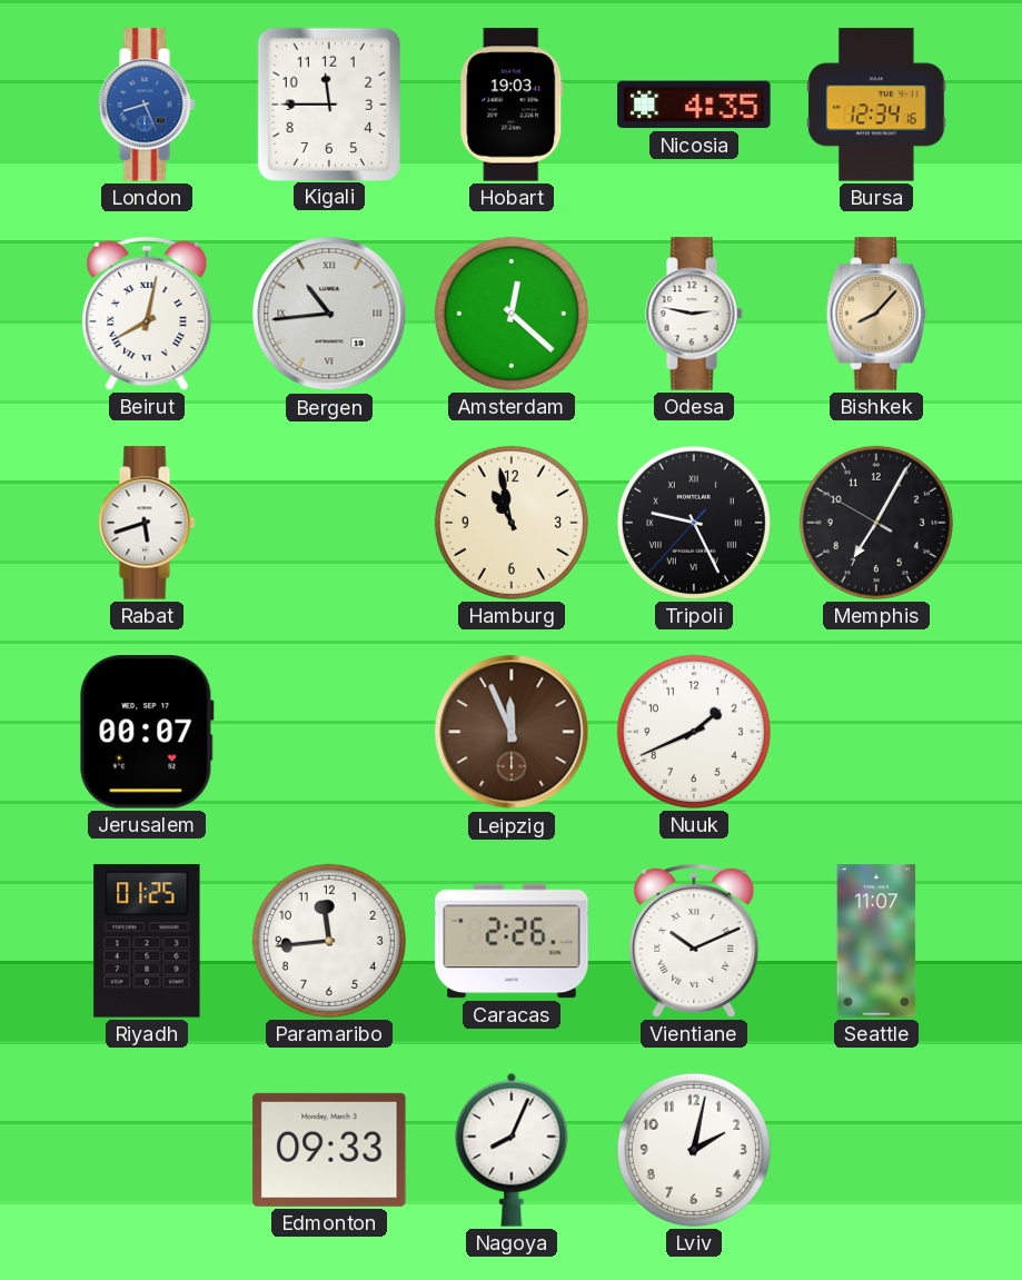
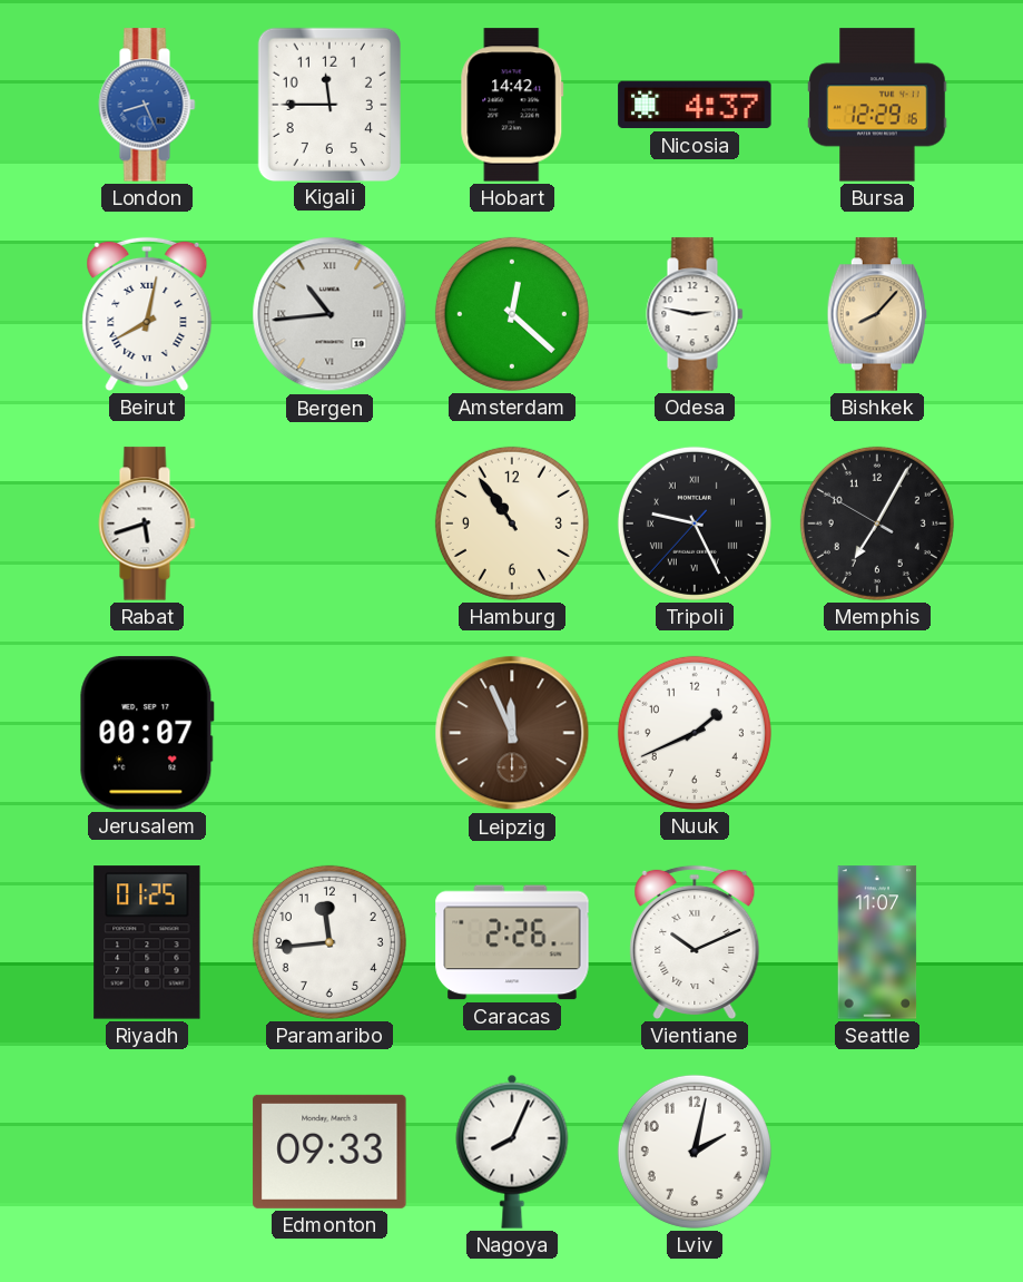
Hobart: 19:03 -> 14:42 (512, 105)
Nicosia: 4:35 -> 4:37 (695, 105)
Bursa: 12:34 -> 12:29 (877, 105)
Hamburg: 10:58 -> 10:54 (512, 523)
